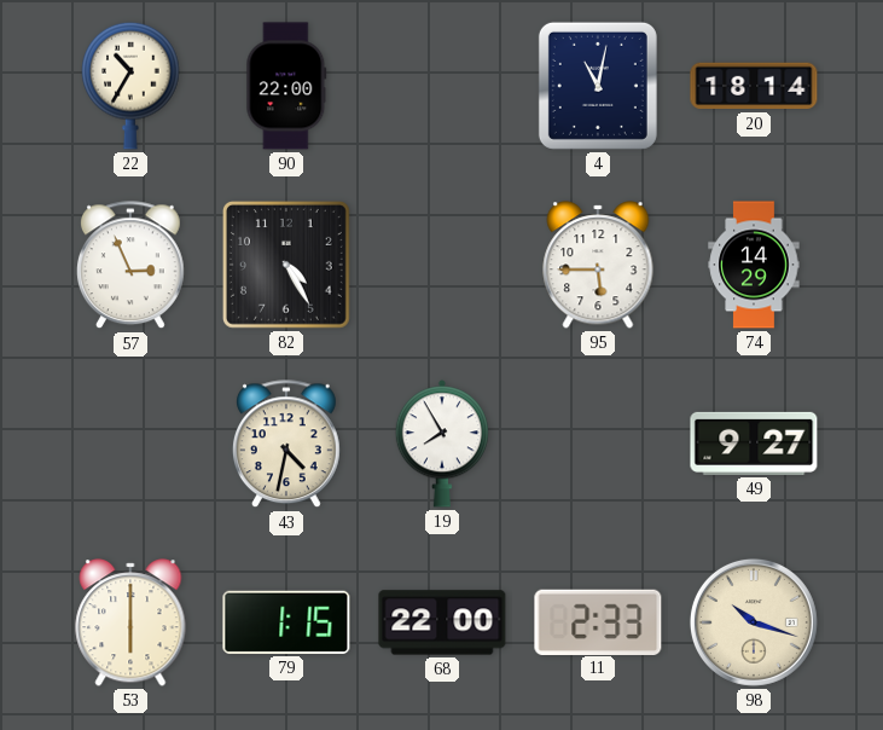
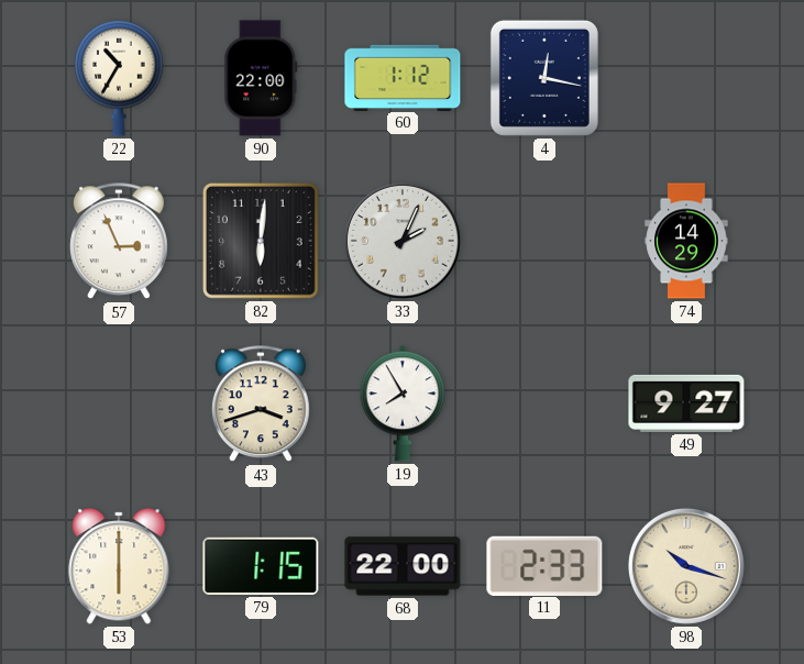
60: none -> 1:12 (403, 77)
4: 11:02 -> 12:17 (544, 78)
20: 18:14 -> none (754, 86)
82: 4:25 -> 6:01 (261, 241)
33: none -> 2:04 (403, 241)
95: 5:45 -> none (598, 265)
43: 4:32 -> 3:42 (261, 405)
